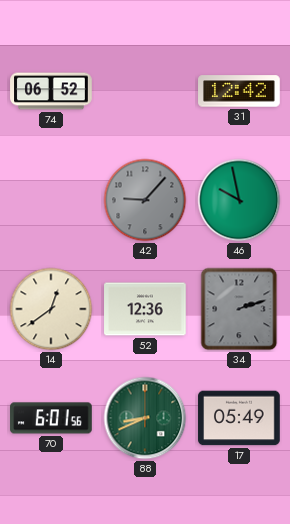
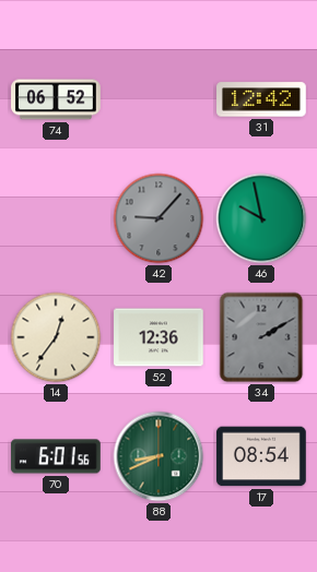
14: 12:39 -> 12:36 (56, 337)
34: 2:12 -> 2:10 (261, 337)
17: 05:49 -> 08:54 (261, 456)
